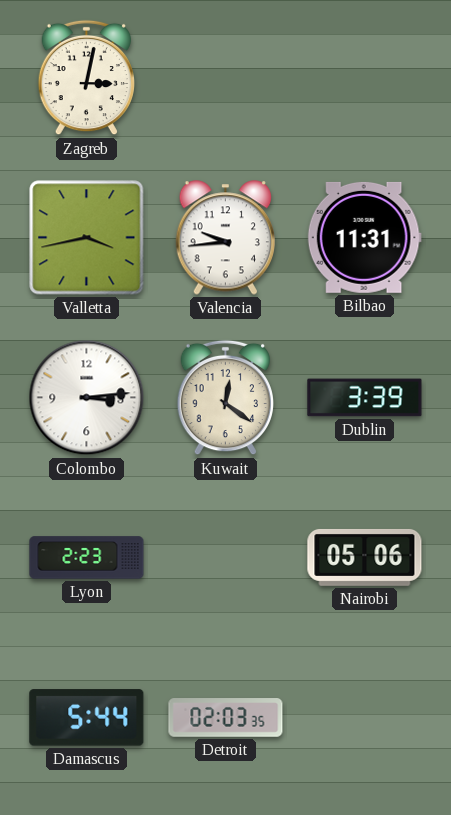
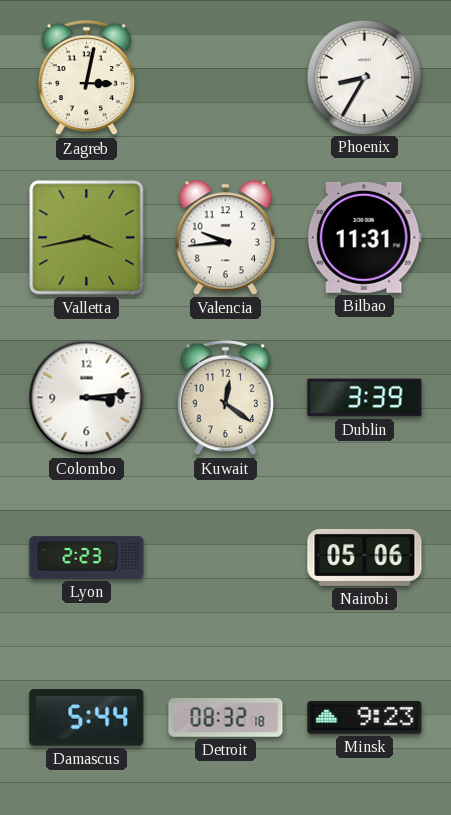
Phoenix: none -> 8:35 (364, 77)
Detroit: 02:03 -> 08:32 (226, 718)
Minsk: none -> 9:23 (365, 718)
